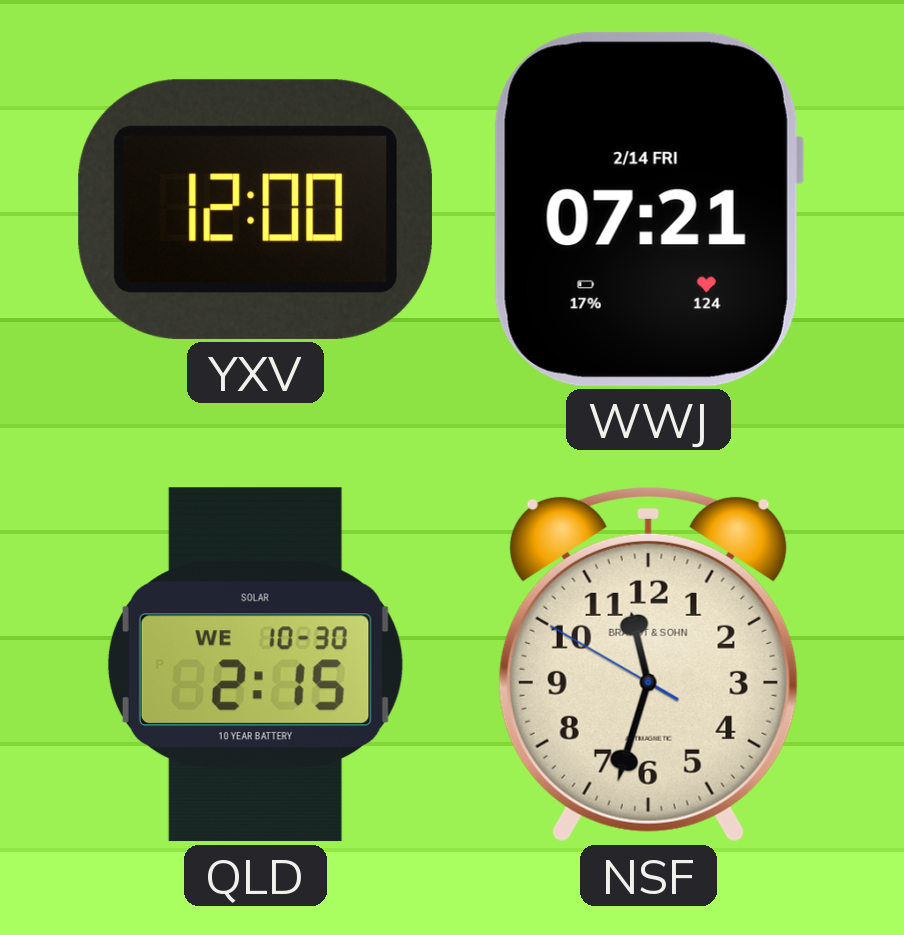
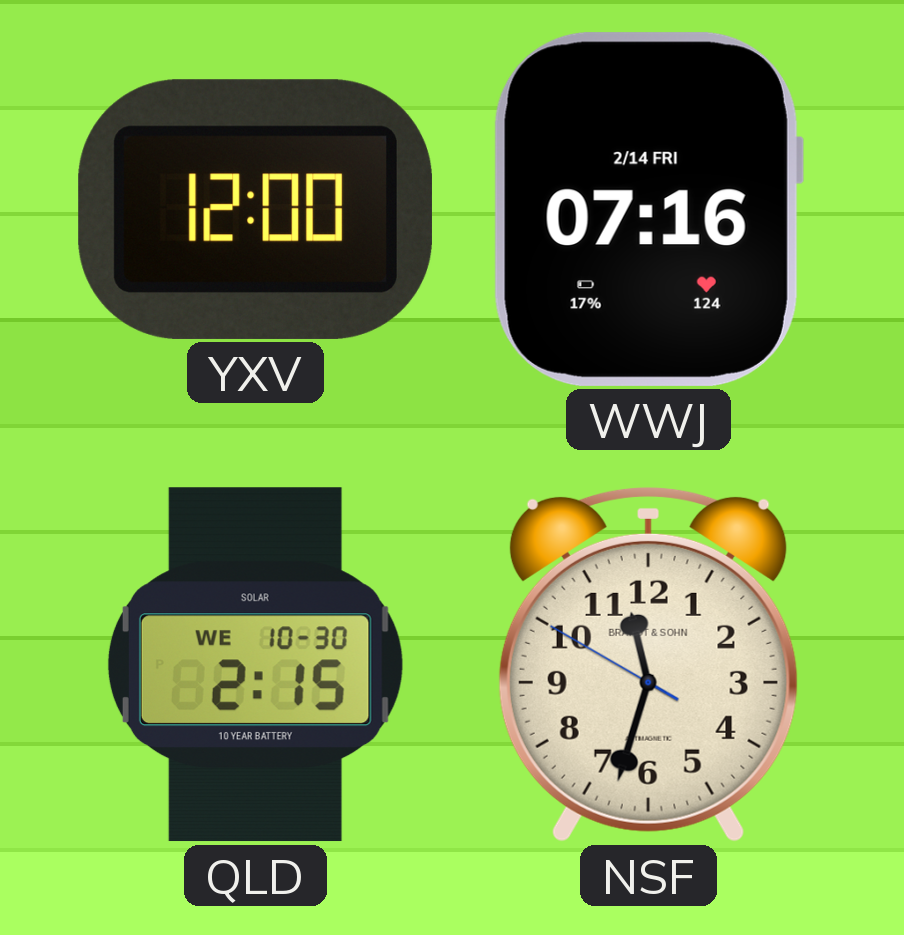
WWJ: 07:21 -> 07:16 (648, 209)
